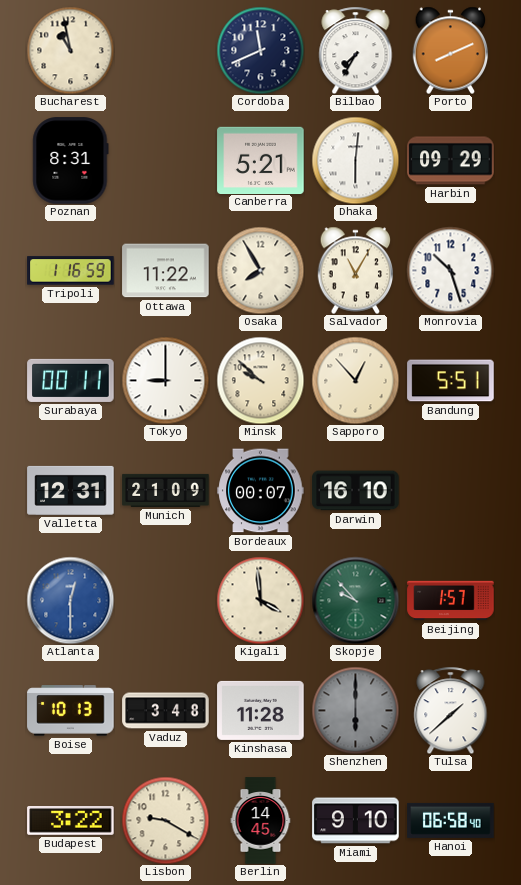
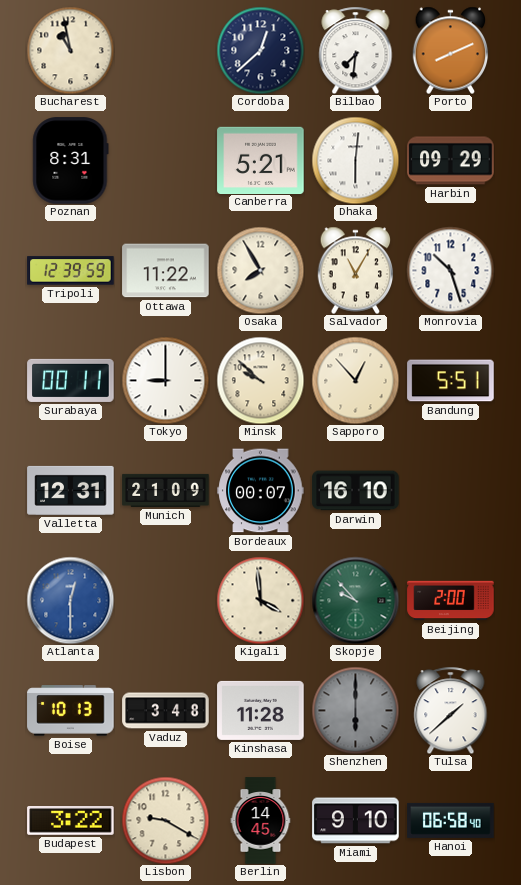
Cordoba: 11:41 -> 12:38 (260, 50)
Bilbao: 7:35 -> 7:31 (356, 50)
Tripoli: 1:16 -> 12:39 (71, 271)
Beijing: 1:57 -> 2:00 (451, 601)
